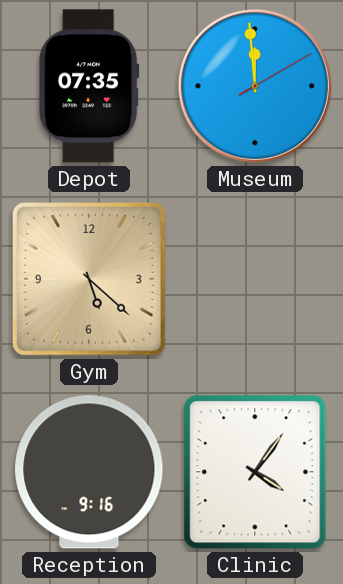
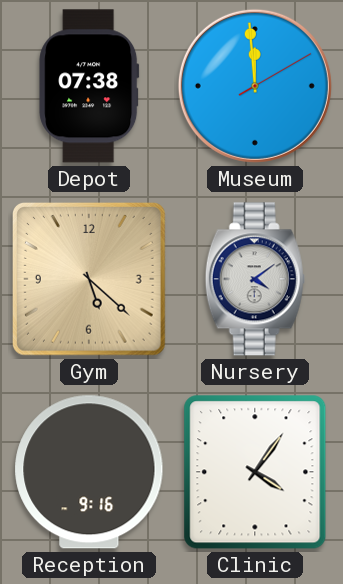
Depot: 07:35 -> 07:38 (89, 86)
Nursery: none -> 4:09 (255, 279)
